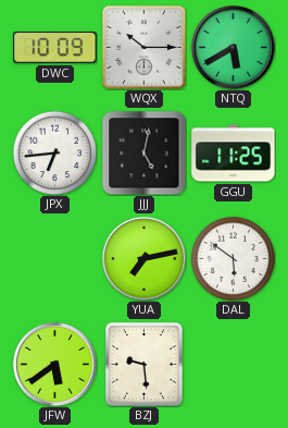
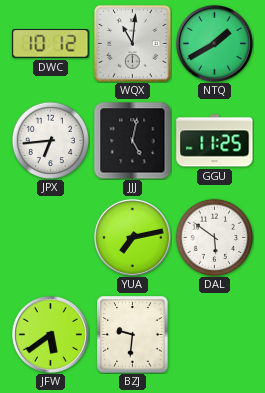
DWC: 10:09 -> 10:12 (51, 44)
WQX: 10:15 -> 11:01 (133, 44)
NTQ: 5:40 -> 1:40 (214, 43)
BZJ: 9:29 -> 9:31 (133, 335)
